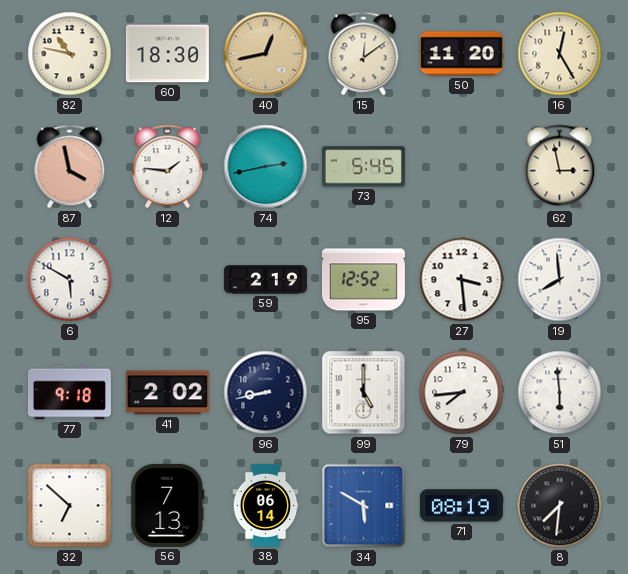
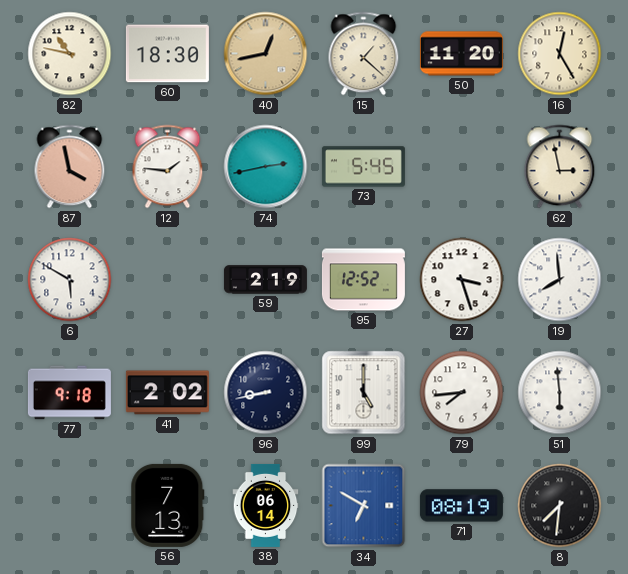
15: 12:09 -> 1:22 (364, 54)
27: 3:29 -> 3:27 (462, 280)
32: 6:52 -> none (70, 506)
34: 5:50 -> 6:50 (364, 506)
